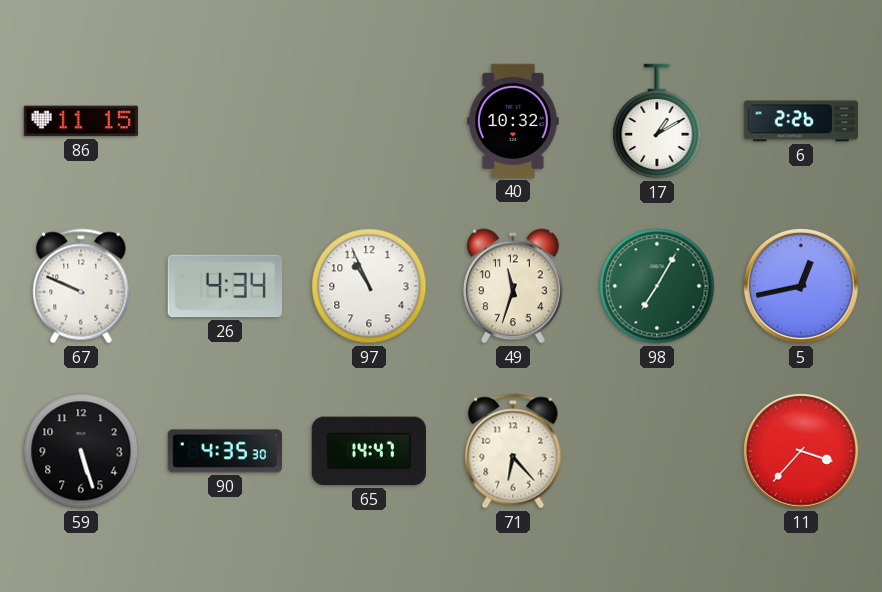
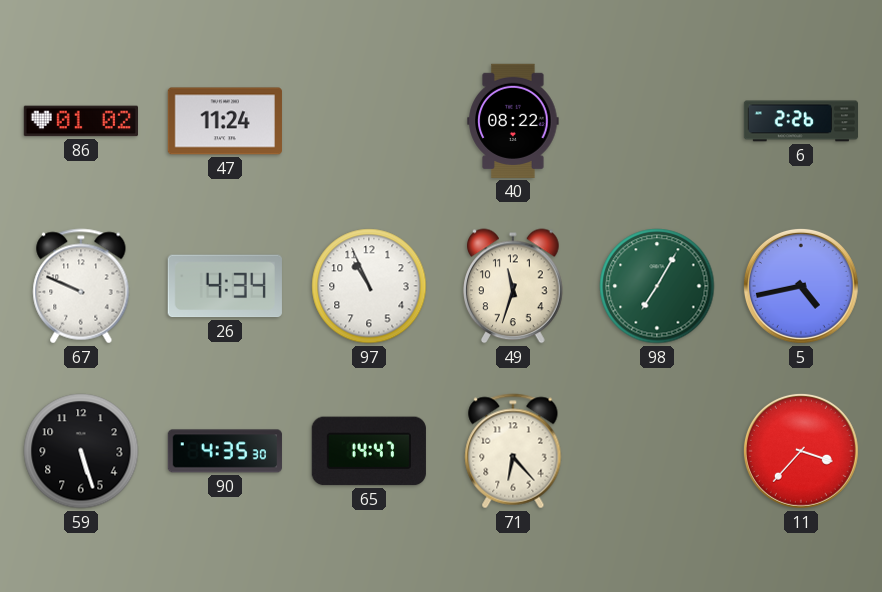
86: 11:15 -> 01:02 (80, 121)
47: none -> 11:24 (225, 121)
40: 10:32 -> 08:22 (513, 121)
17: 1:10 -> none (657, 121)
5: 12:43 -> 4:43 (801, 286)
